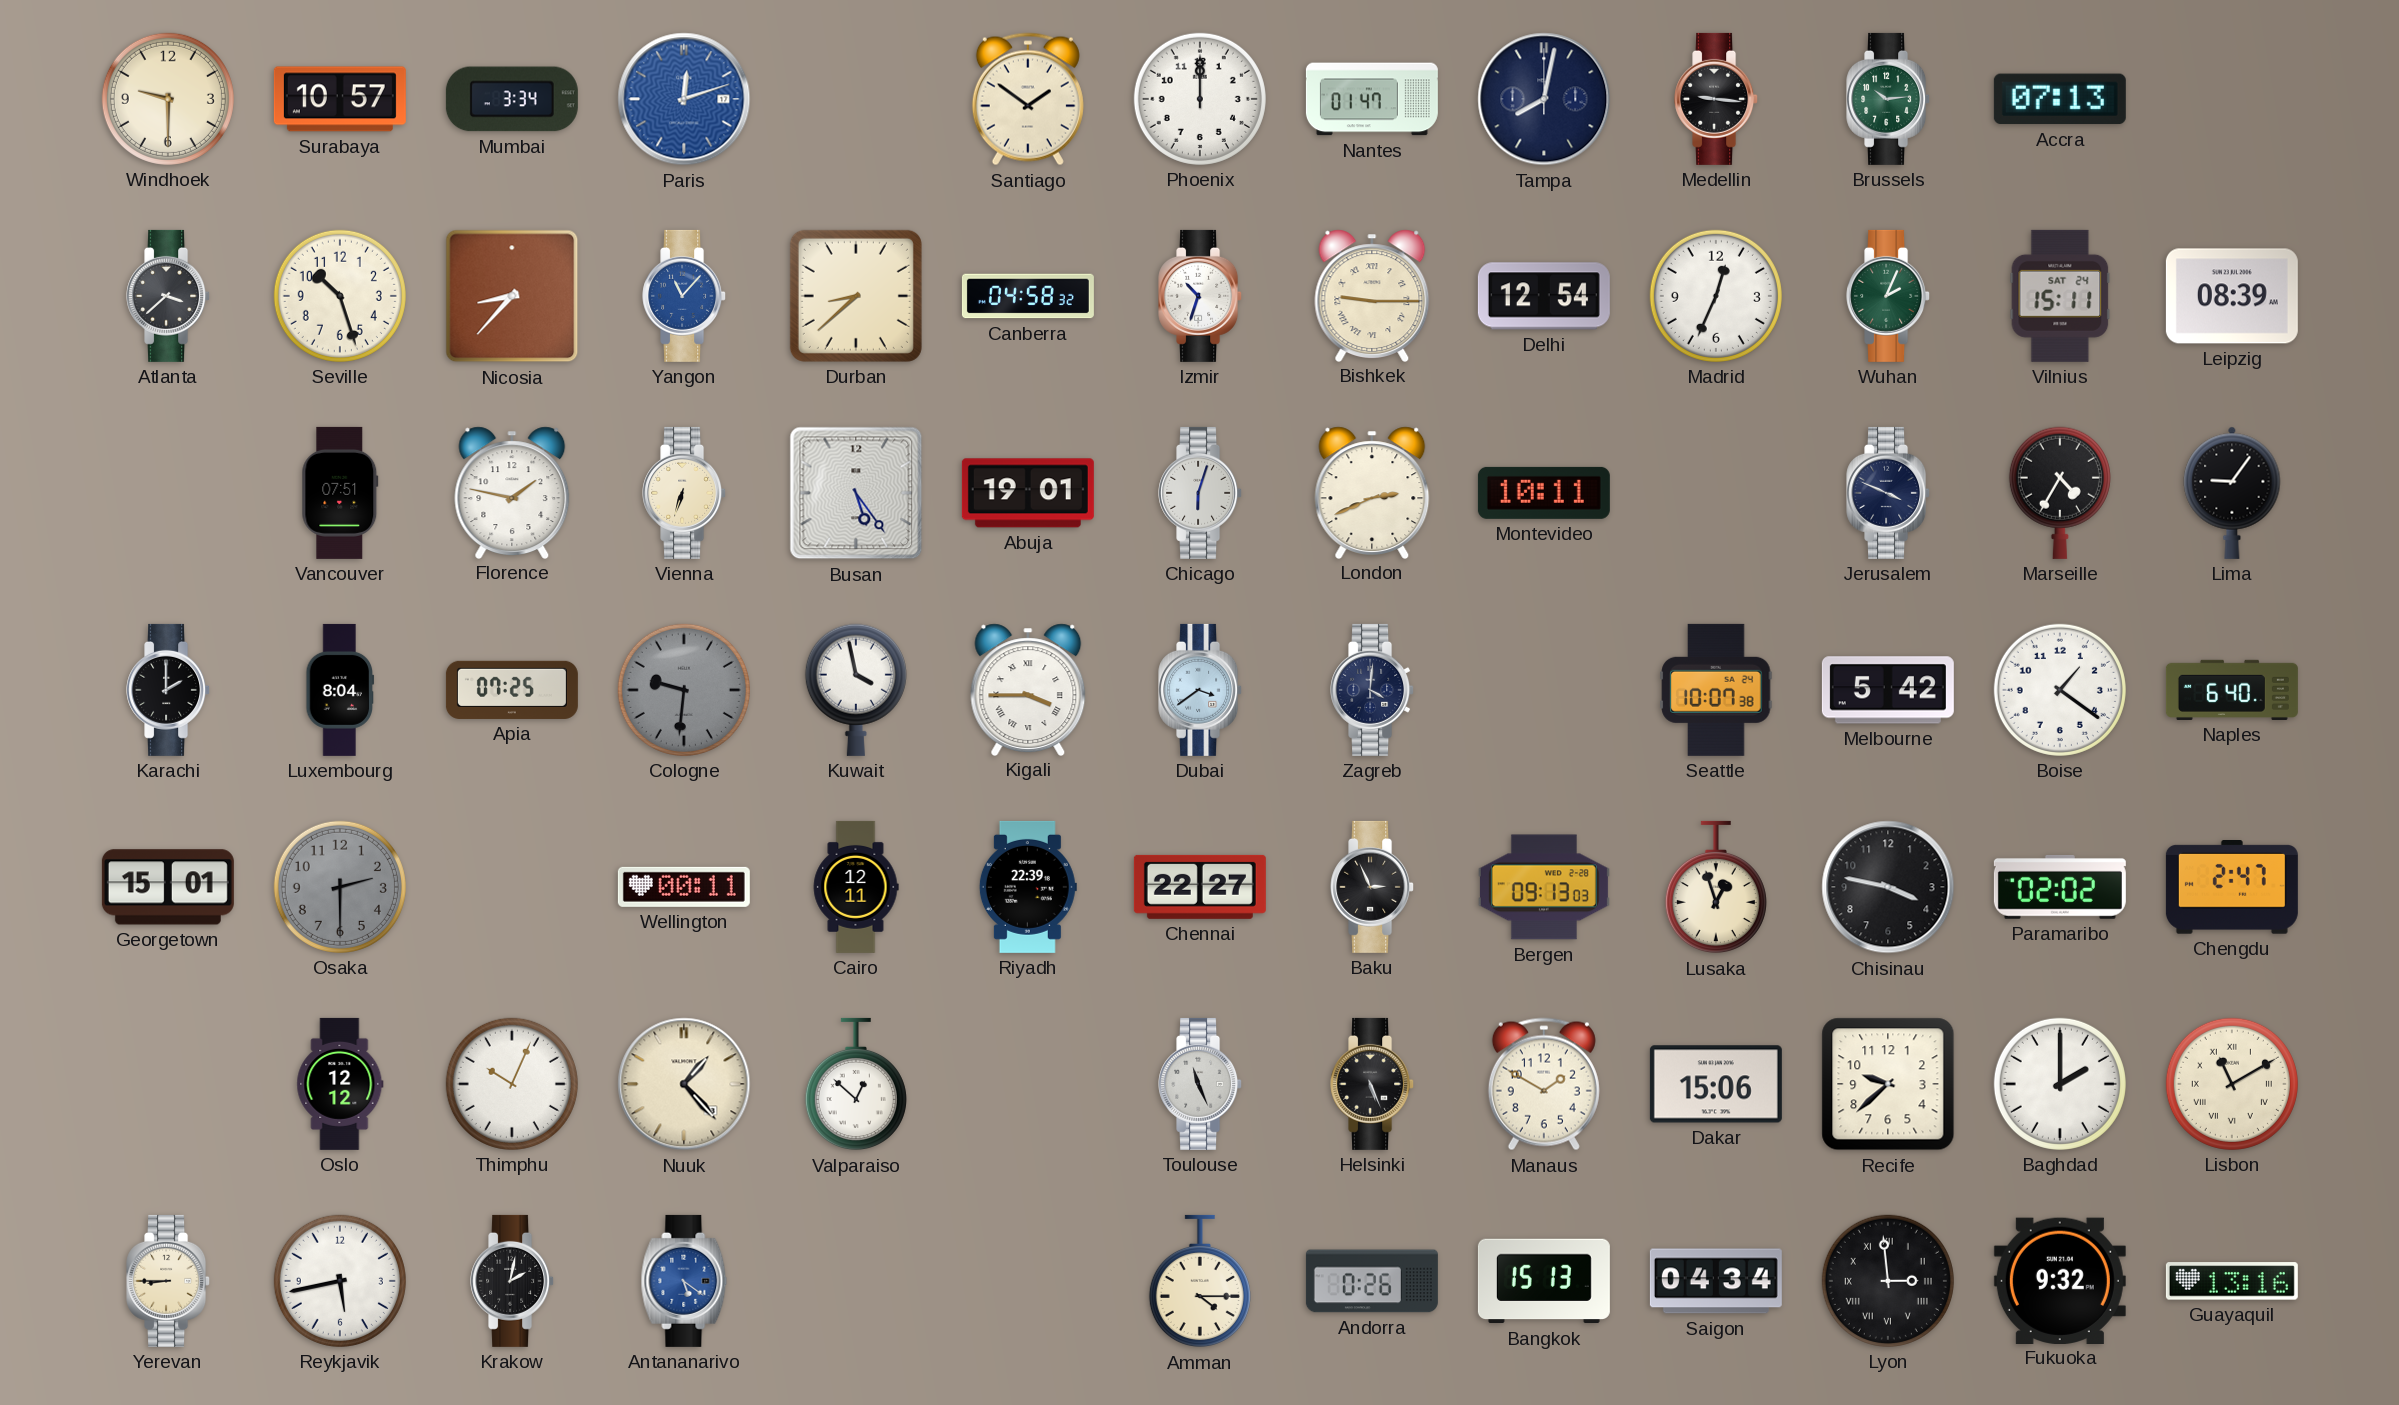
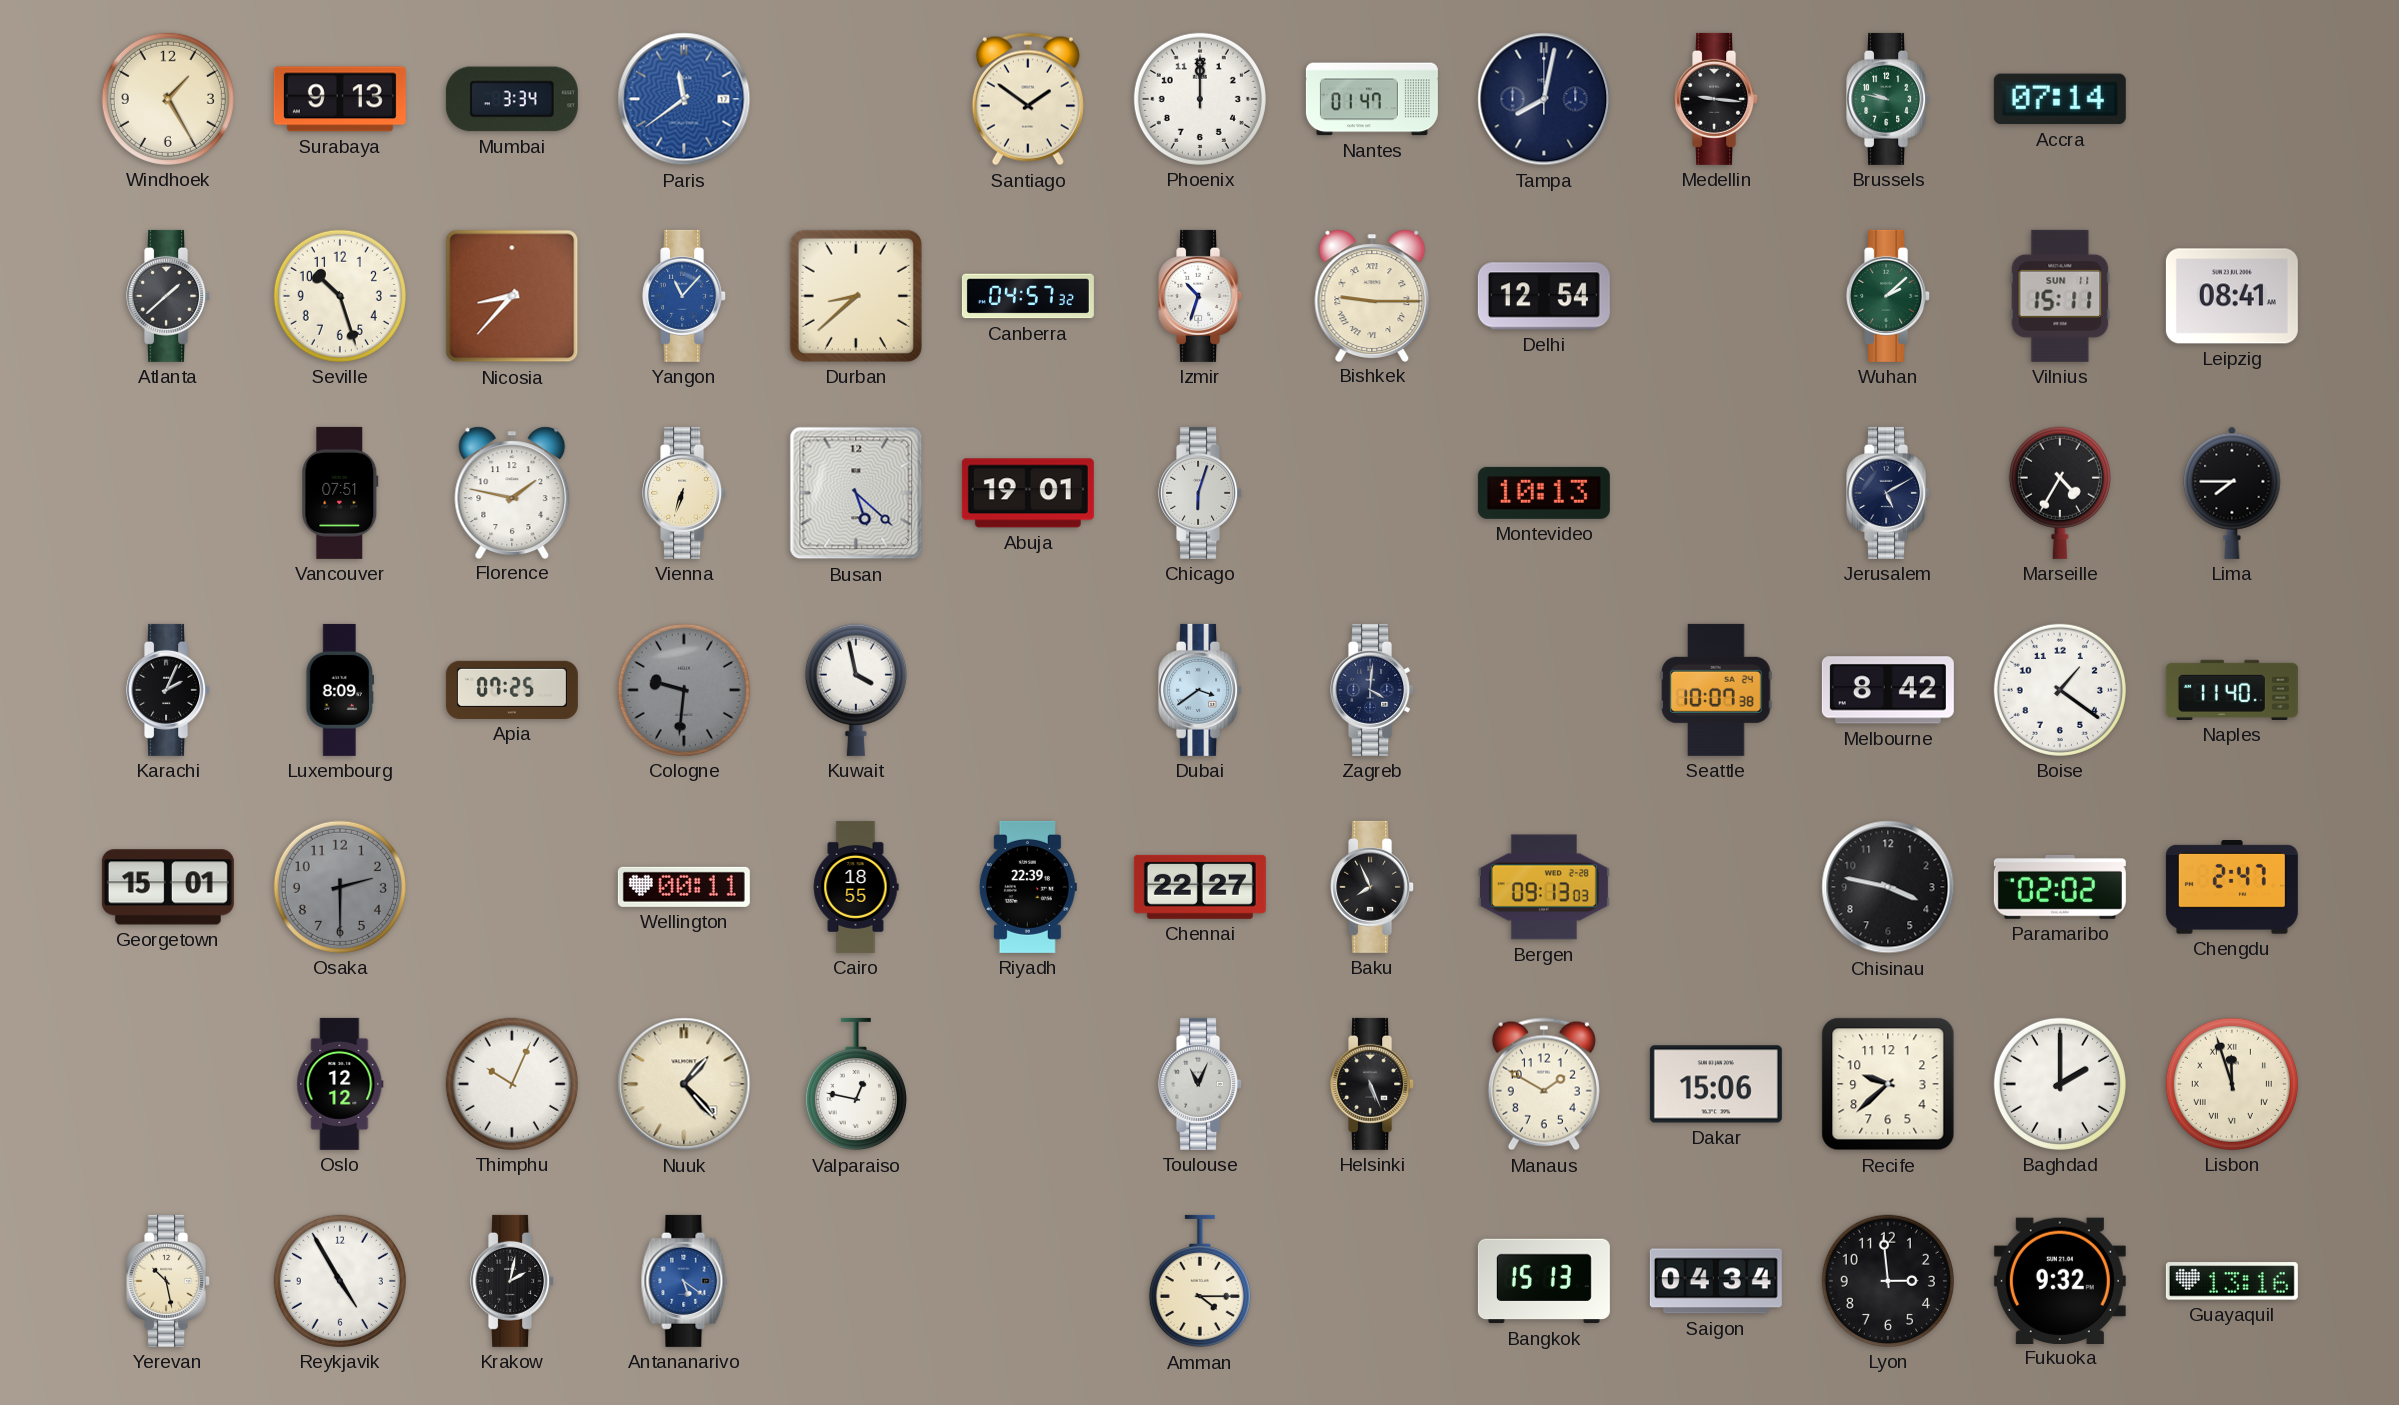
Windhoek: 9:30 -> 1:25 (168, 99)
Surabaya: 10:57 -> 9:13 (340, 99)
Paris: 12:12 -> 11:39 (684, 99)
Brussels: 10:14 -> 9:47 (1889, 99)
Accra: 07:13 -> 07:14 (2060, 99)
Atlanta: 3:38 -> 1:38 (169, 296)
Canberra: 04:58 -> 04:57 (1028, 296)
Madrid: 12:34 -> none (1716, 296)
Wuhan: 2:04 -> 2:08 (1889, 296)
Vilnius date: SAT 24 -> SUN 11 (2060, 296)
Leipzig: 08:39 -> 08:41 (2232, 296)
Busan: 5:24 -> 5:22 (856, 493)
London: 2:41 -> none (1372, 492)
Montevideo: 10:11 -> 10:13 (1544, 493)
Jerusalem: 3:49 -> 5:10 (1889, 493)
Lima: 9:06 -> 7:45 (2232, 493)
Karachi: 2:00 -> 2:04 (169, 690)
Luxembourg: 8:04 -> 8:09 (340, 690)
Kigali: 3:45 -> none (1028, 689)
Melbourne: 5:42 -> 8:42 (1888, 690)
Naples: 6:40 -> 11:40 (2232, 690)
Cairo: 12:11 -> 18:55 (856, 887)
Baku: 2:56 -> 7:56 (1373, 887)
Lusaka: 12:57 -> none (1716, 887)
Valparaiso: 12:52 -> 12:47 (856, 1084)
Toulouse: 11:26 -> 11:04 (1201, 1084)
Lisbon: 11:10 -> 11:57 (2232, 1084)
Yerevan: 8:45 -> 10:28 (169, 1281)
Reykjavik: 5:43 -> 4:55 (340, 1281)
Andorra: 0:26 -> none (1372, 1281)
Lyon numerals: Roman -> Arabic (1888, 1281)
